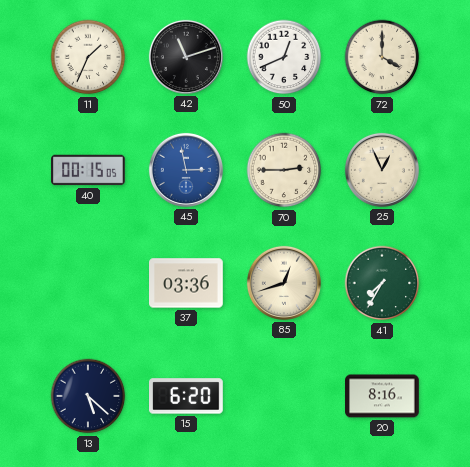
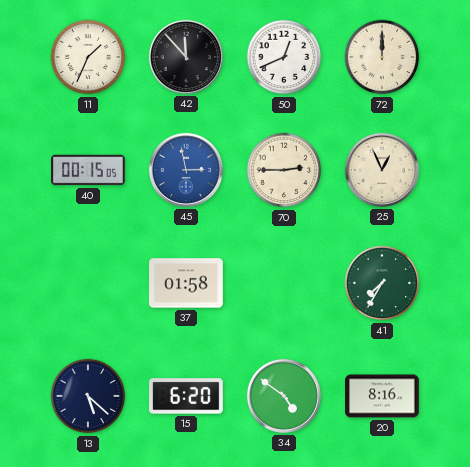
42: 11:12 -> 11:53 (186, 57)
72: 4:00 -> 12:00 (382, 57)
37: 03:36 -> 01:58 (186, 283)
85: 12:42 -> none (284, 283)
34: none -> 4:51 (284, 396)
